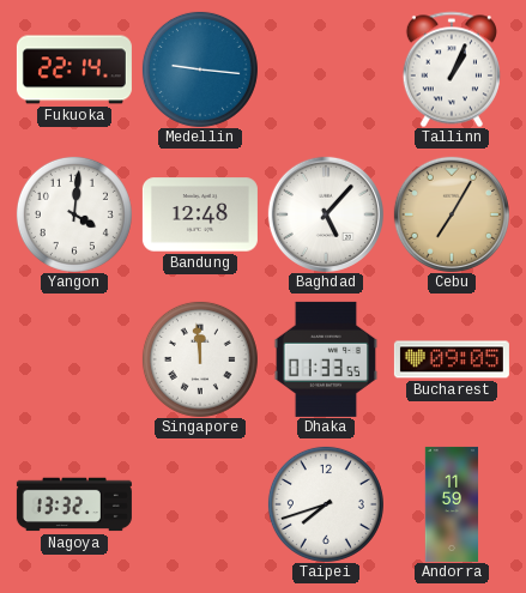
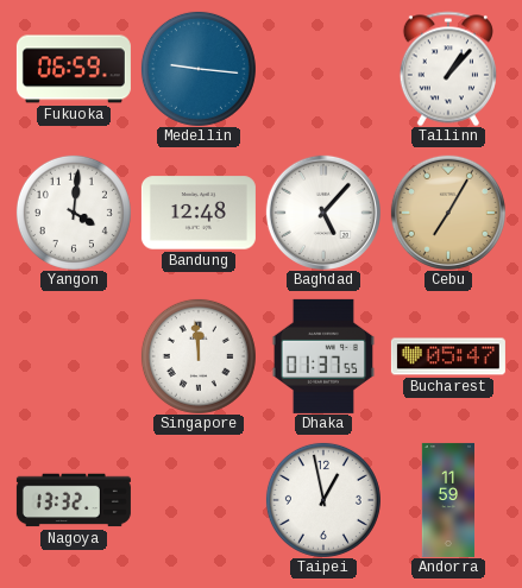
Fukuoka: 22:14 -> 06:59 (74, 69)
Tallinn: 1:04 -> 1:07 (448, 69)
Dhaka: 01:33 -> 01:37 (323, 356)
Bucharest: 09:05 -> 05:47 (448, 356)
Taipei: 7:42 -> 12:58 (323, 500)
